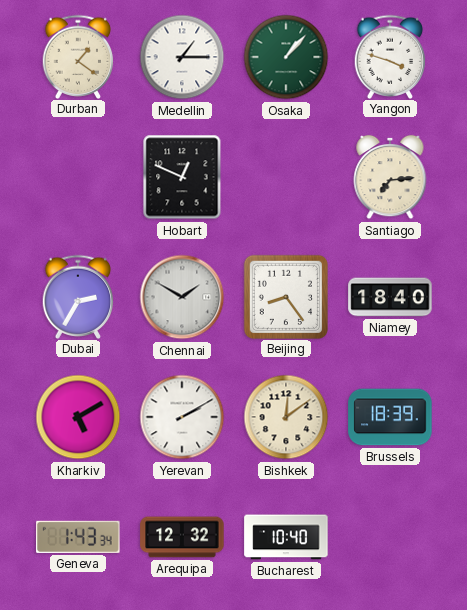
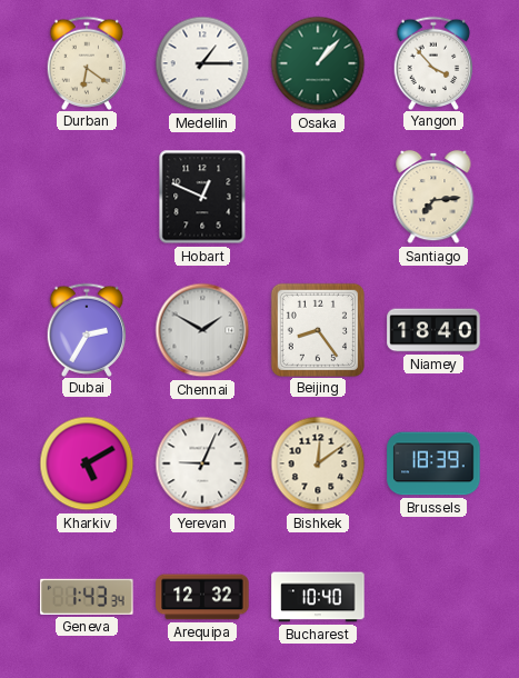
Durban: 1:21 -> 6:21 (87, 62)
Yangon: 3:48 -> 3:53 (433, 62)
Yerevan: 2:10 -> 9:04 (202, 463)
